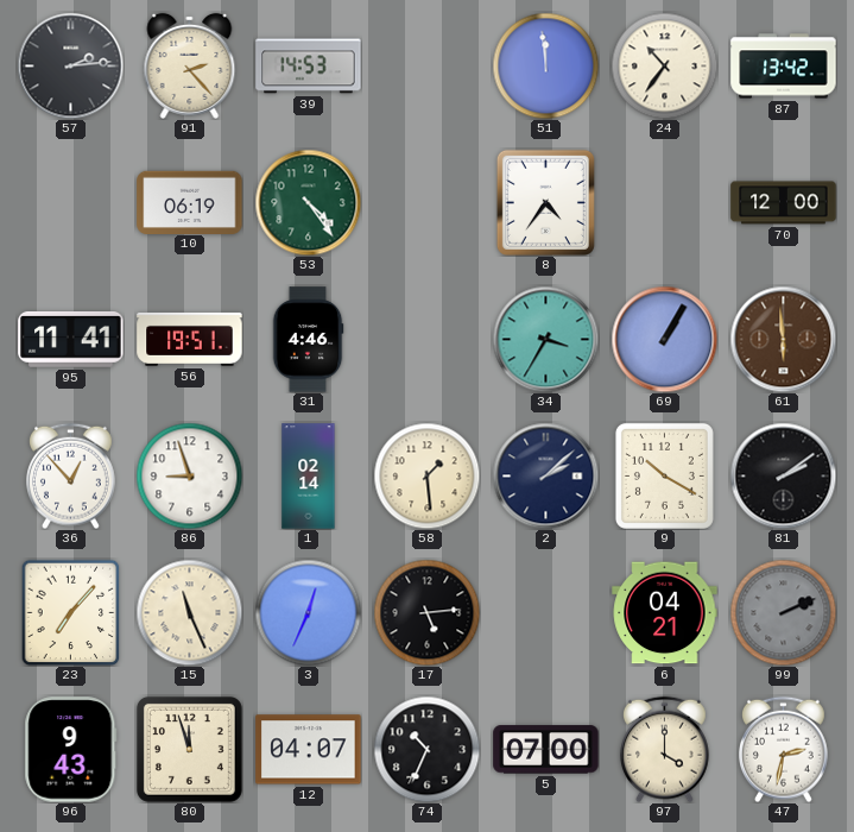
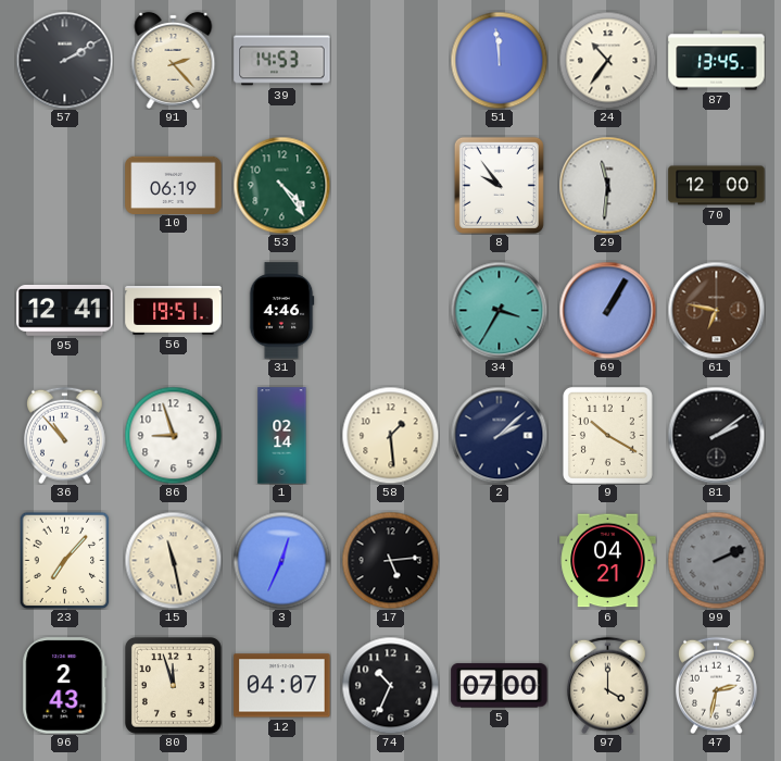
57: 2:14 -> 2:10 (64, 60)
87: 13:42 -> 13:45 (717, 61)
8: 4:36 -> 9:54 (499, 185)
29: none -> 11:31 (607, 185)
95: 11:41 -> 12:41 (65, 310)
61: 5:59 -> 6:47 (716, 310)
36: 12:53 -> 10:53 (64, 435)
15: 11:26 -> 11:28 (173, 560)
96: 9:43 -> 2:43 (65, 686)
